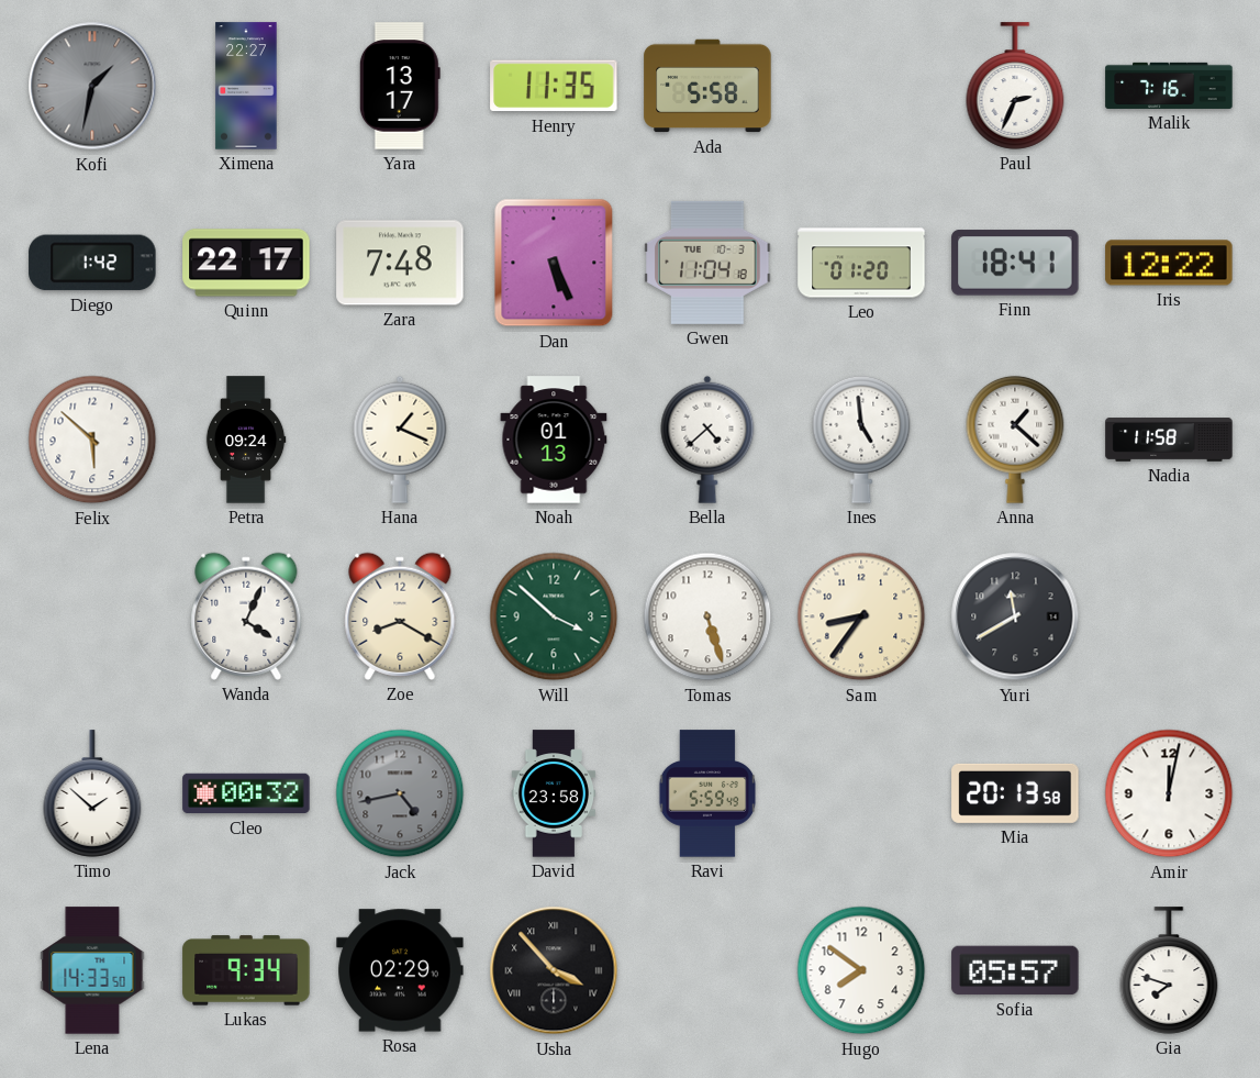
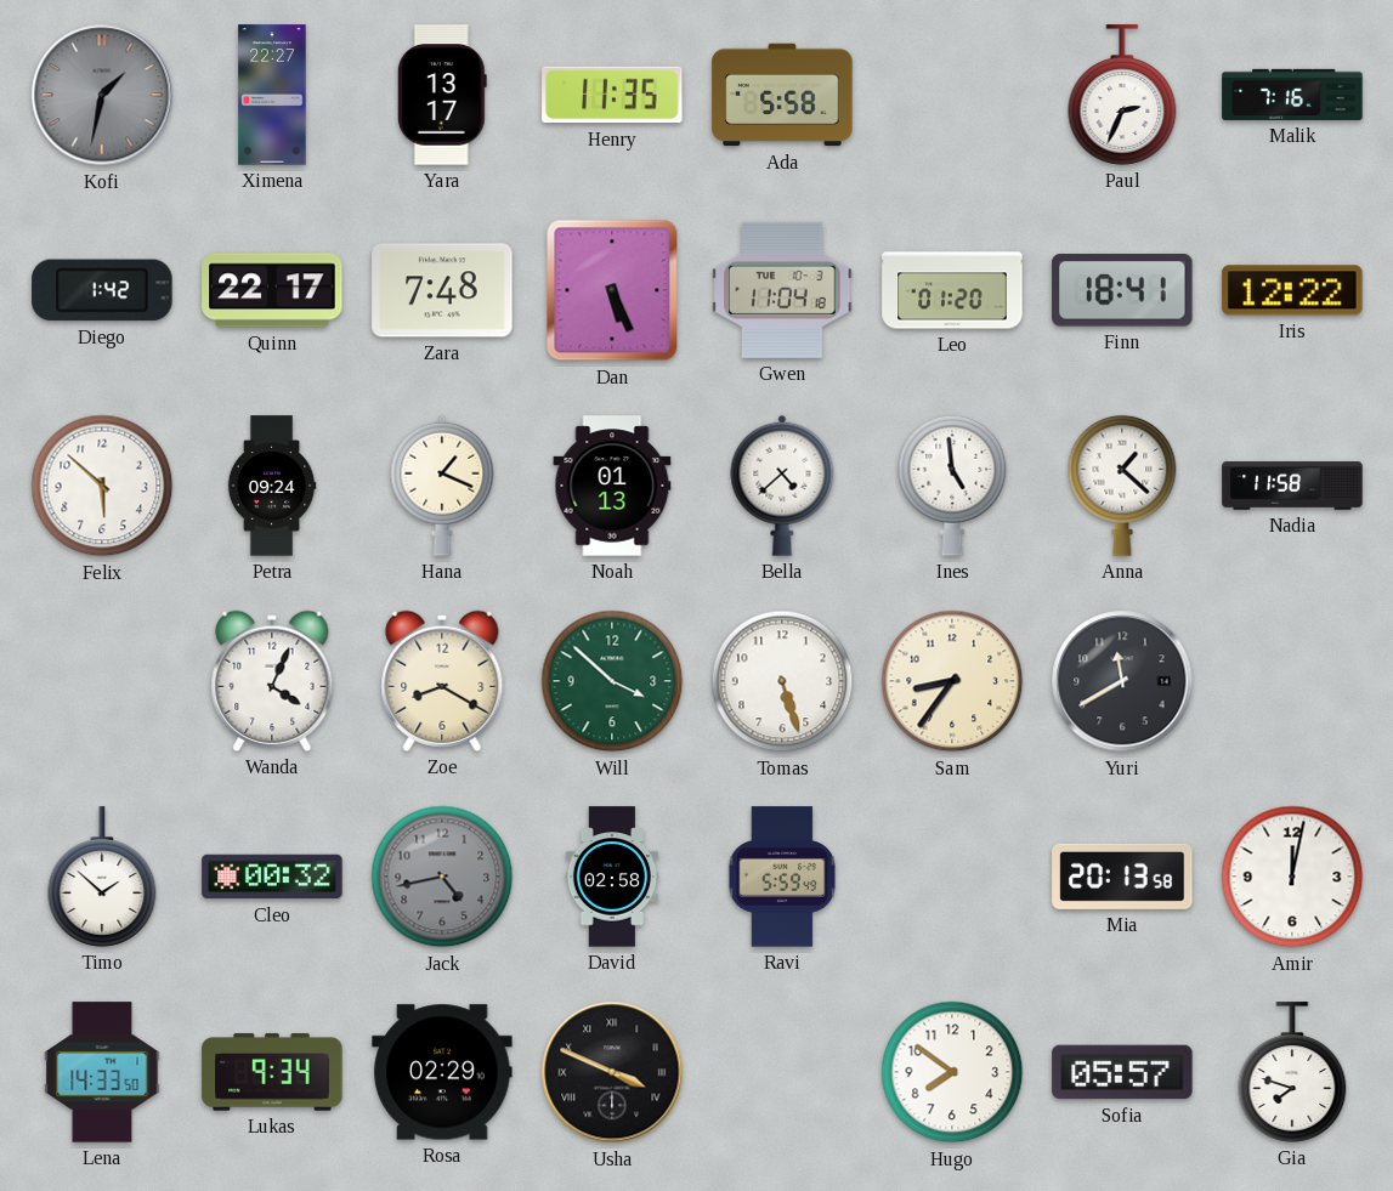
David: 23:58 -> 02:58 (612, 877)
Usha: 3:53 -> 3:49 (612, 1072)
